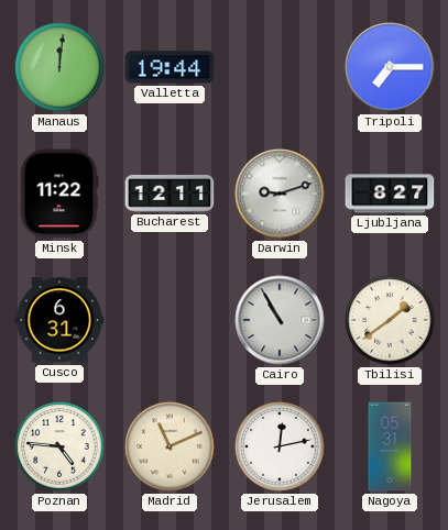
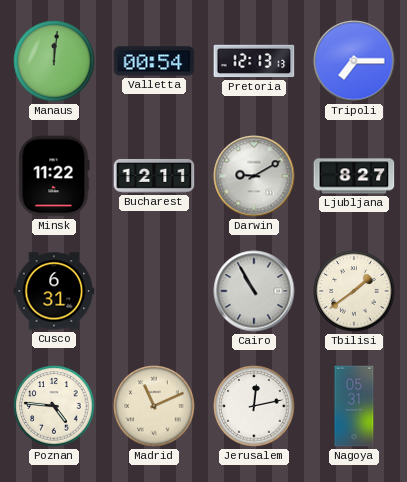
Valletta: 19:44 -> 00:54 (154, 61)
Pretoria: none -> 12:13 (254, 61)
Darwin: 9:12 -> 9:10 (254, 176)
